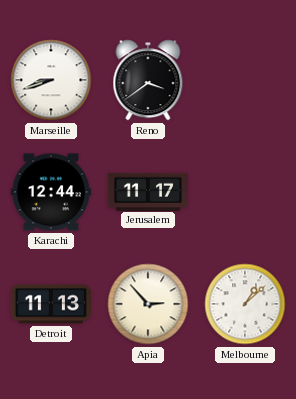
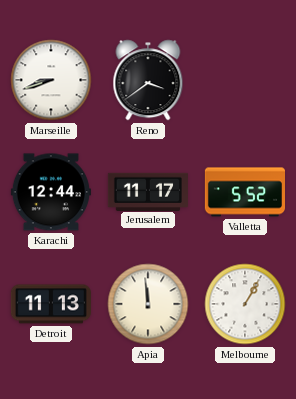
Valletta: none -> 5:52 (244, 192)
Apia: 2:53 -> 11:59 (148, 304)
Melbourne: 1:08 -> 1:05 (245, 304)
